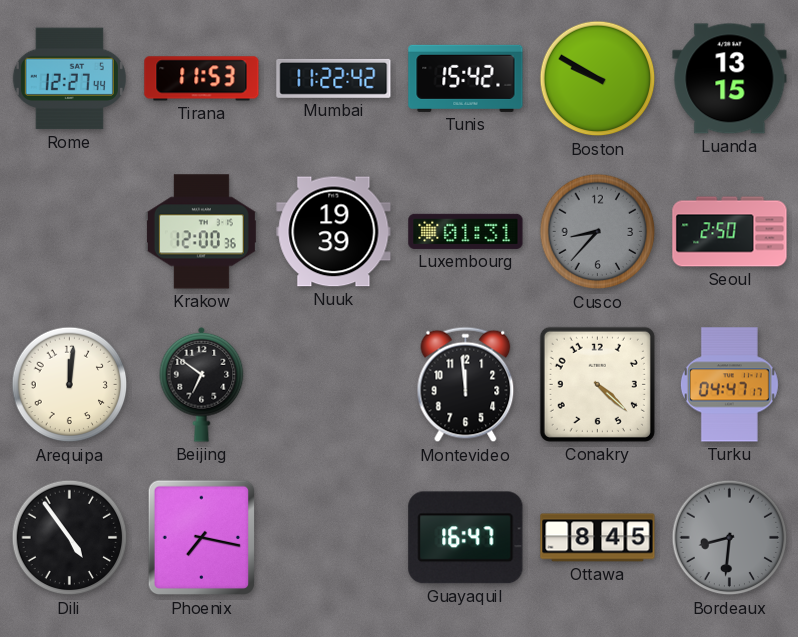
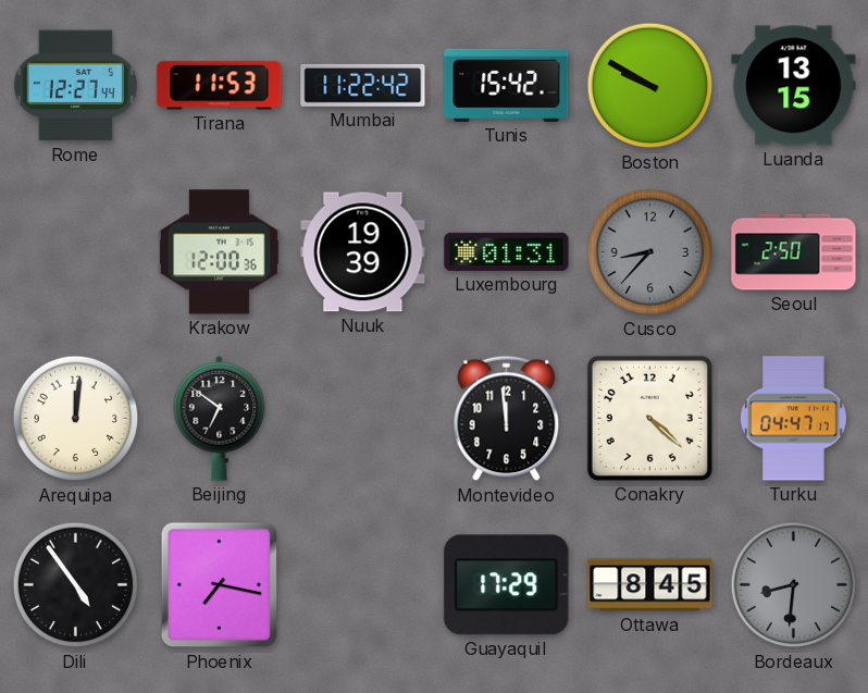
Guayaquil: 16:47 -> 17:29 (507, 585)
